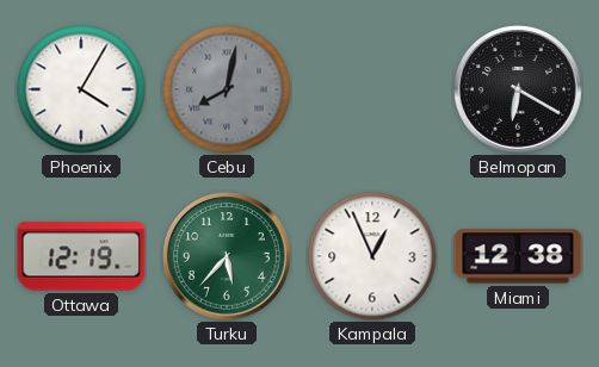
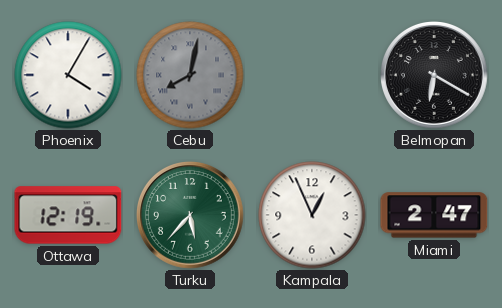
Miami: 12:38 -> 2:47 (434, 215)
